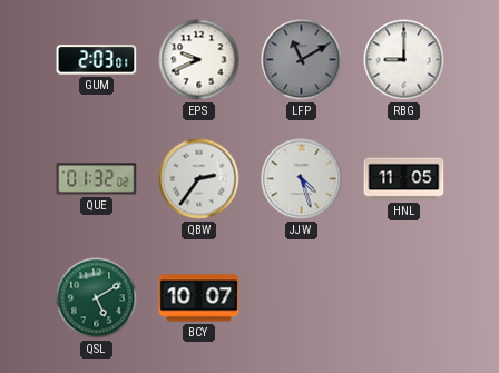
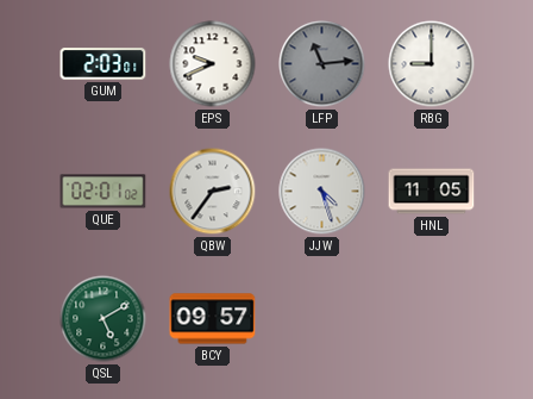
LFP: 11:10 -> 11:14 (322, 64)
QUE: 01:32 -> 02:01 (104, 192)
BCY: 10:07 -> 09:57 (213, 319)
